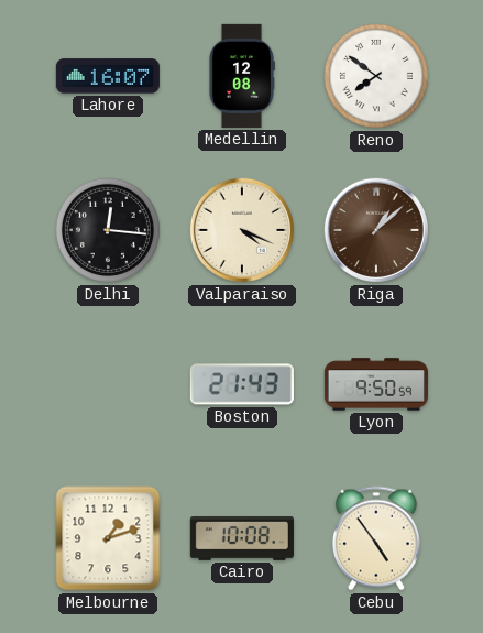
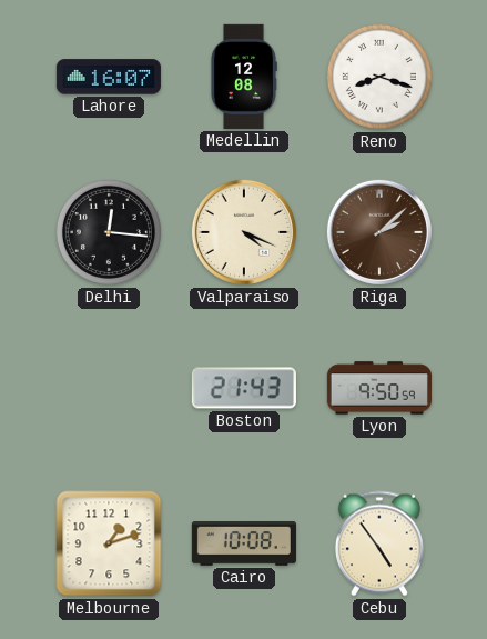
Reno: 7:51 -> 8:18 (379, 77)
Riga: 1:08 -> 2:08 (379, 232)
